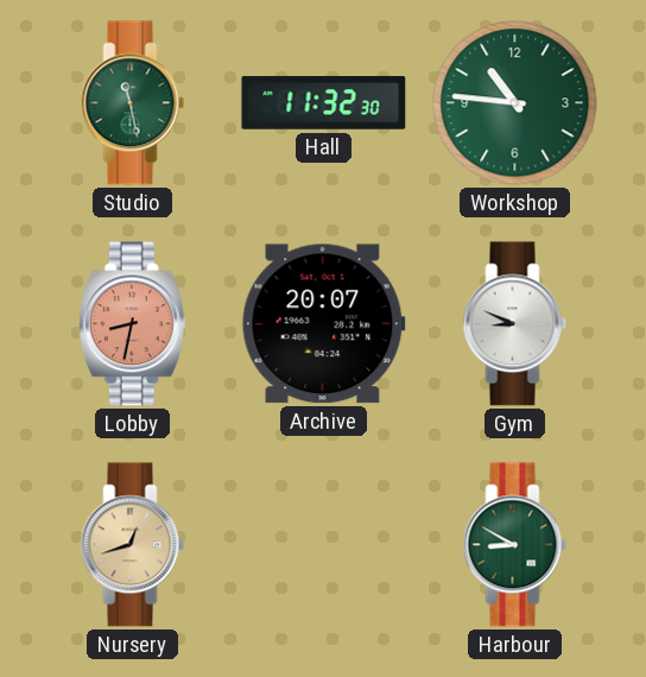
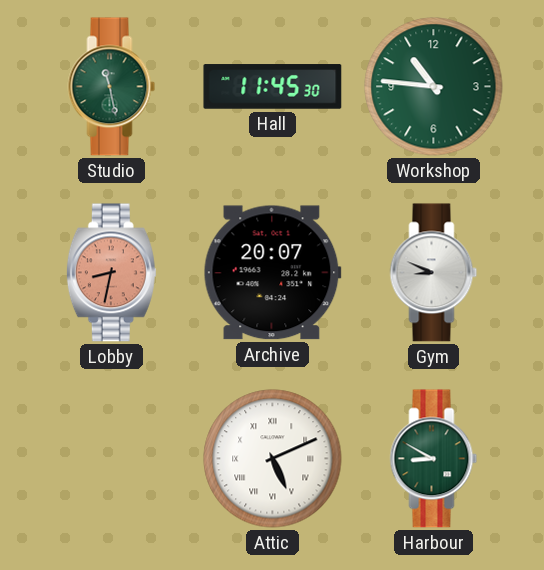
Hall: 11:32 -> 11:45 (273, 87)
Nursery: 12:42 -> none (133, 545)
Attic: none -> 5:11 (273, 459)
